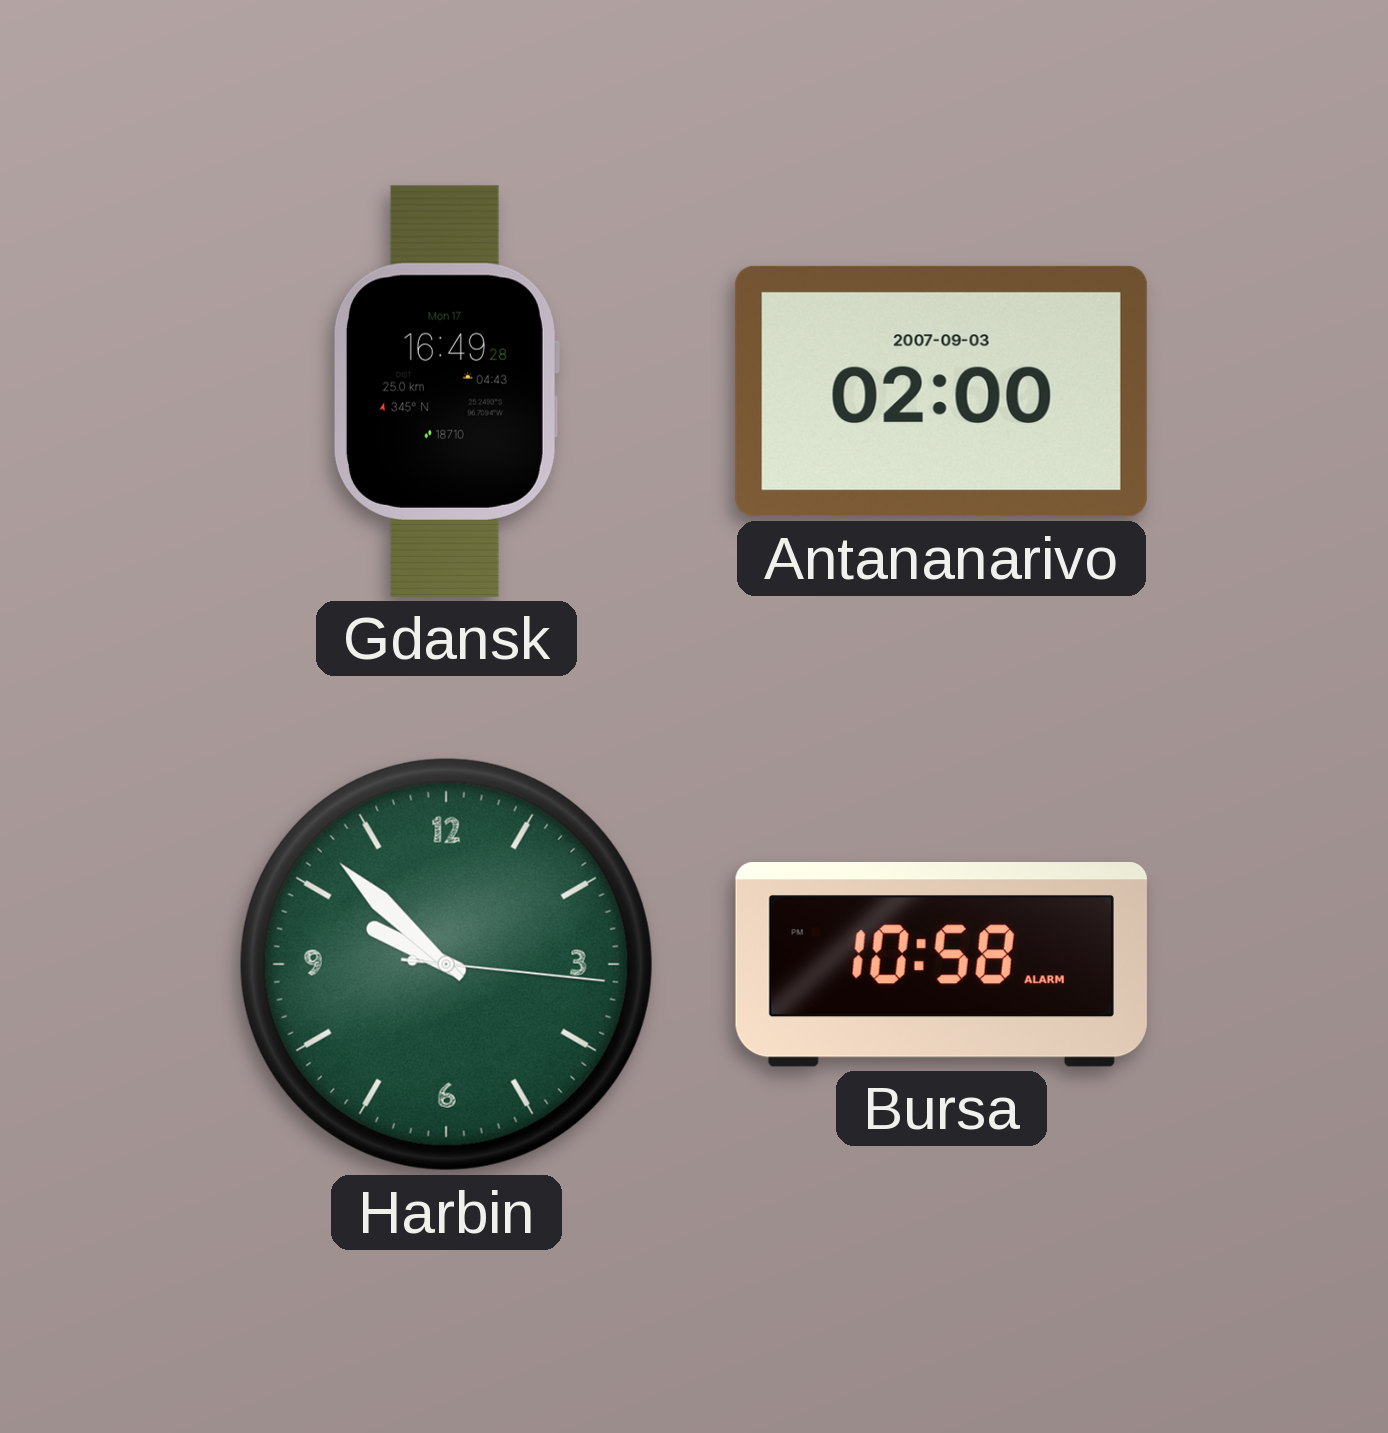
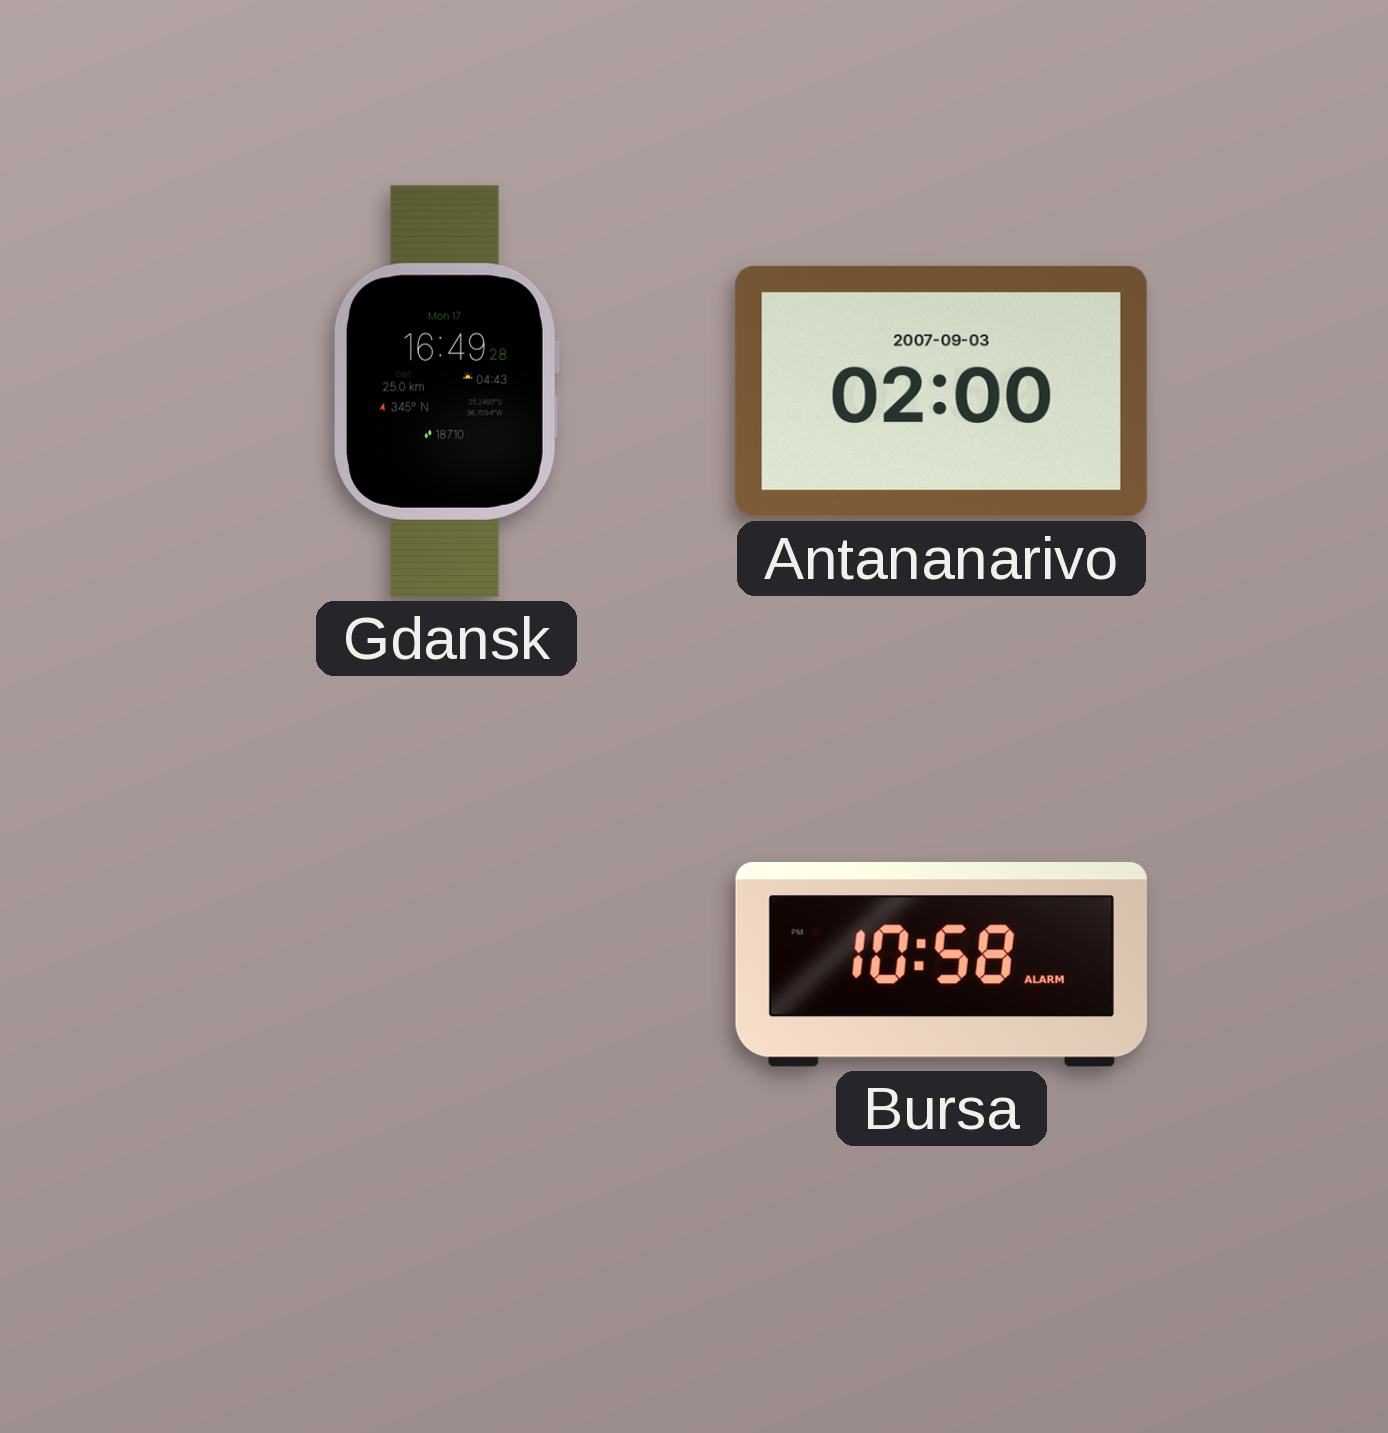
Harbin: 9:52 -> none (446, 964)
